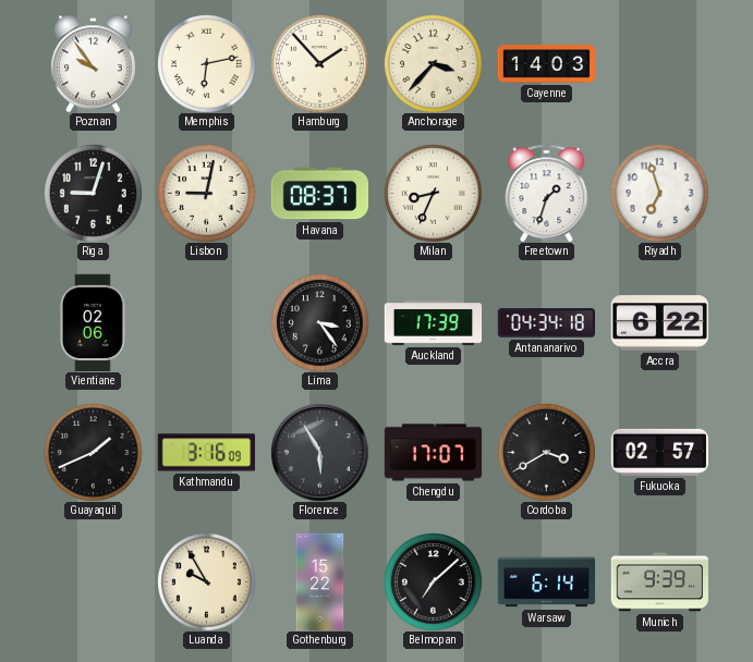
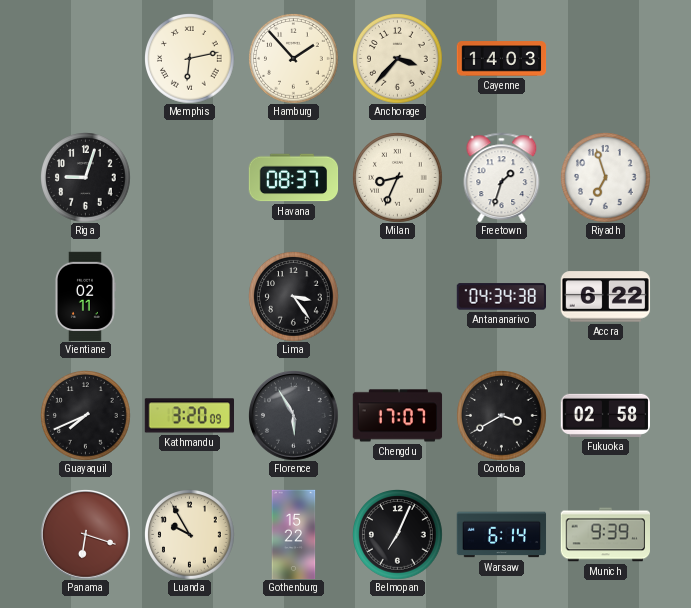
Poznan: 9:54 -> none (93, 63)
Lisbon: 9:02 -> none (207, 194)
Vientiane: 02:06 -> 02:11 (85, 296)
Auckland: 17:39 -> none (433, 323)
Antananarivo: 04:34:18 -> 04:34:38 (501, 297)
Guayaquil: 1:41 -> 7:41 (86, 416)
Kathmandu: 3:16 -> 3:20 (189, 416)
Fukuoka: 02:57 -> 02:58 (605, 415)
Panama: none -> 6:18 (86, 535)
Belmopan: 7:08 -> 7:04 (398, 535)
